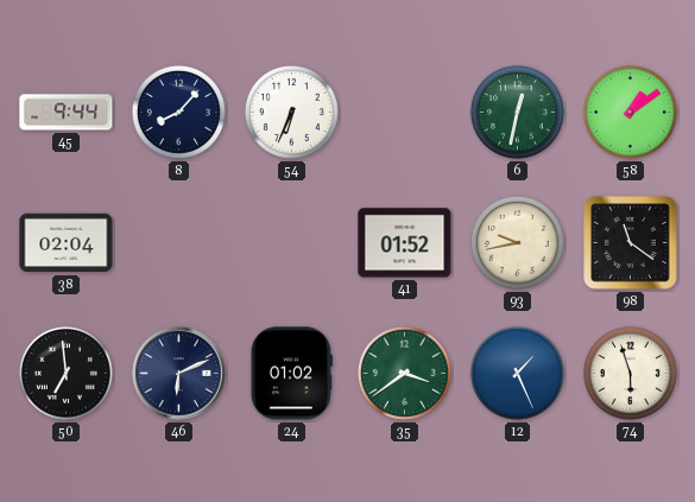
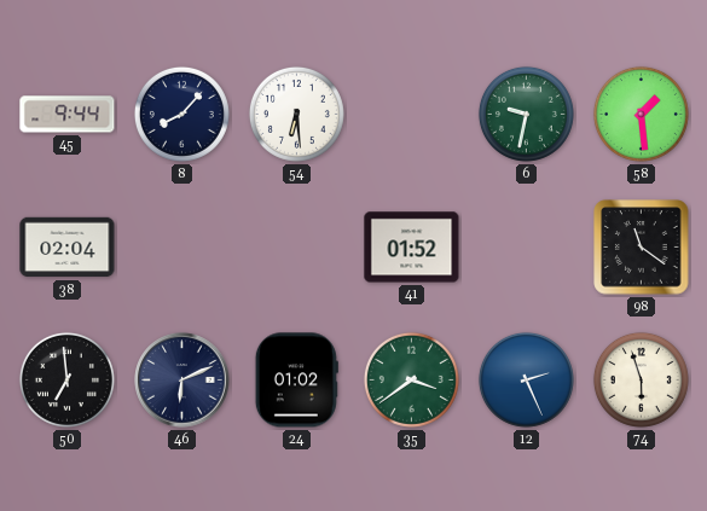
54: 6:34 -> 6:29 (296, 114)
6: 12:32 -> 9:32 (526, 114)
58: 1:09 -> 1:29 (641, 114)
93: 9:43 -> none (517, 242)
12: 1:26 -> 2:26 (526, 379)
